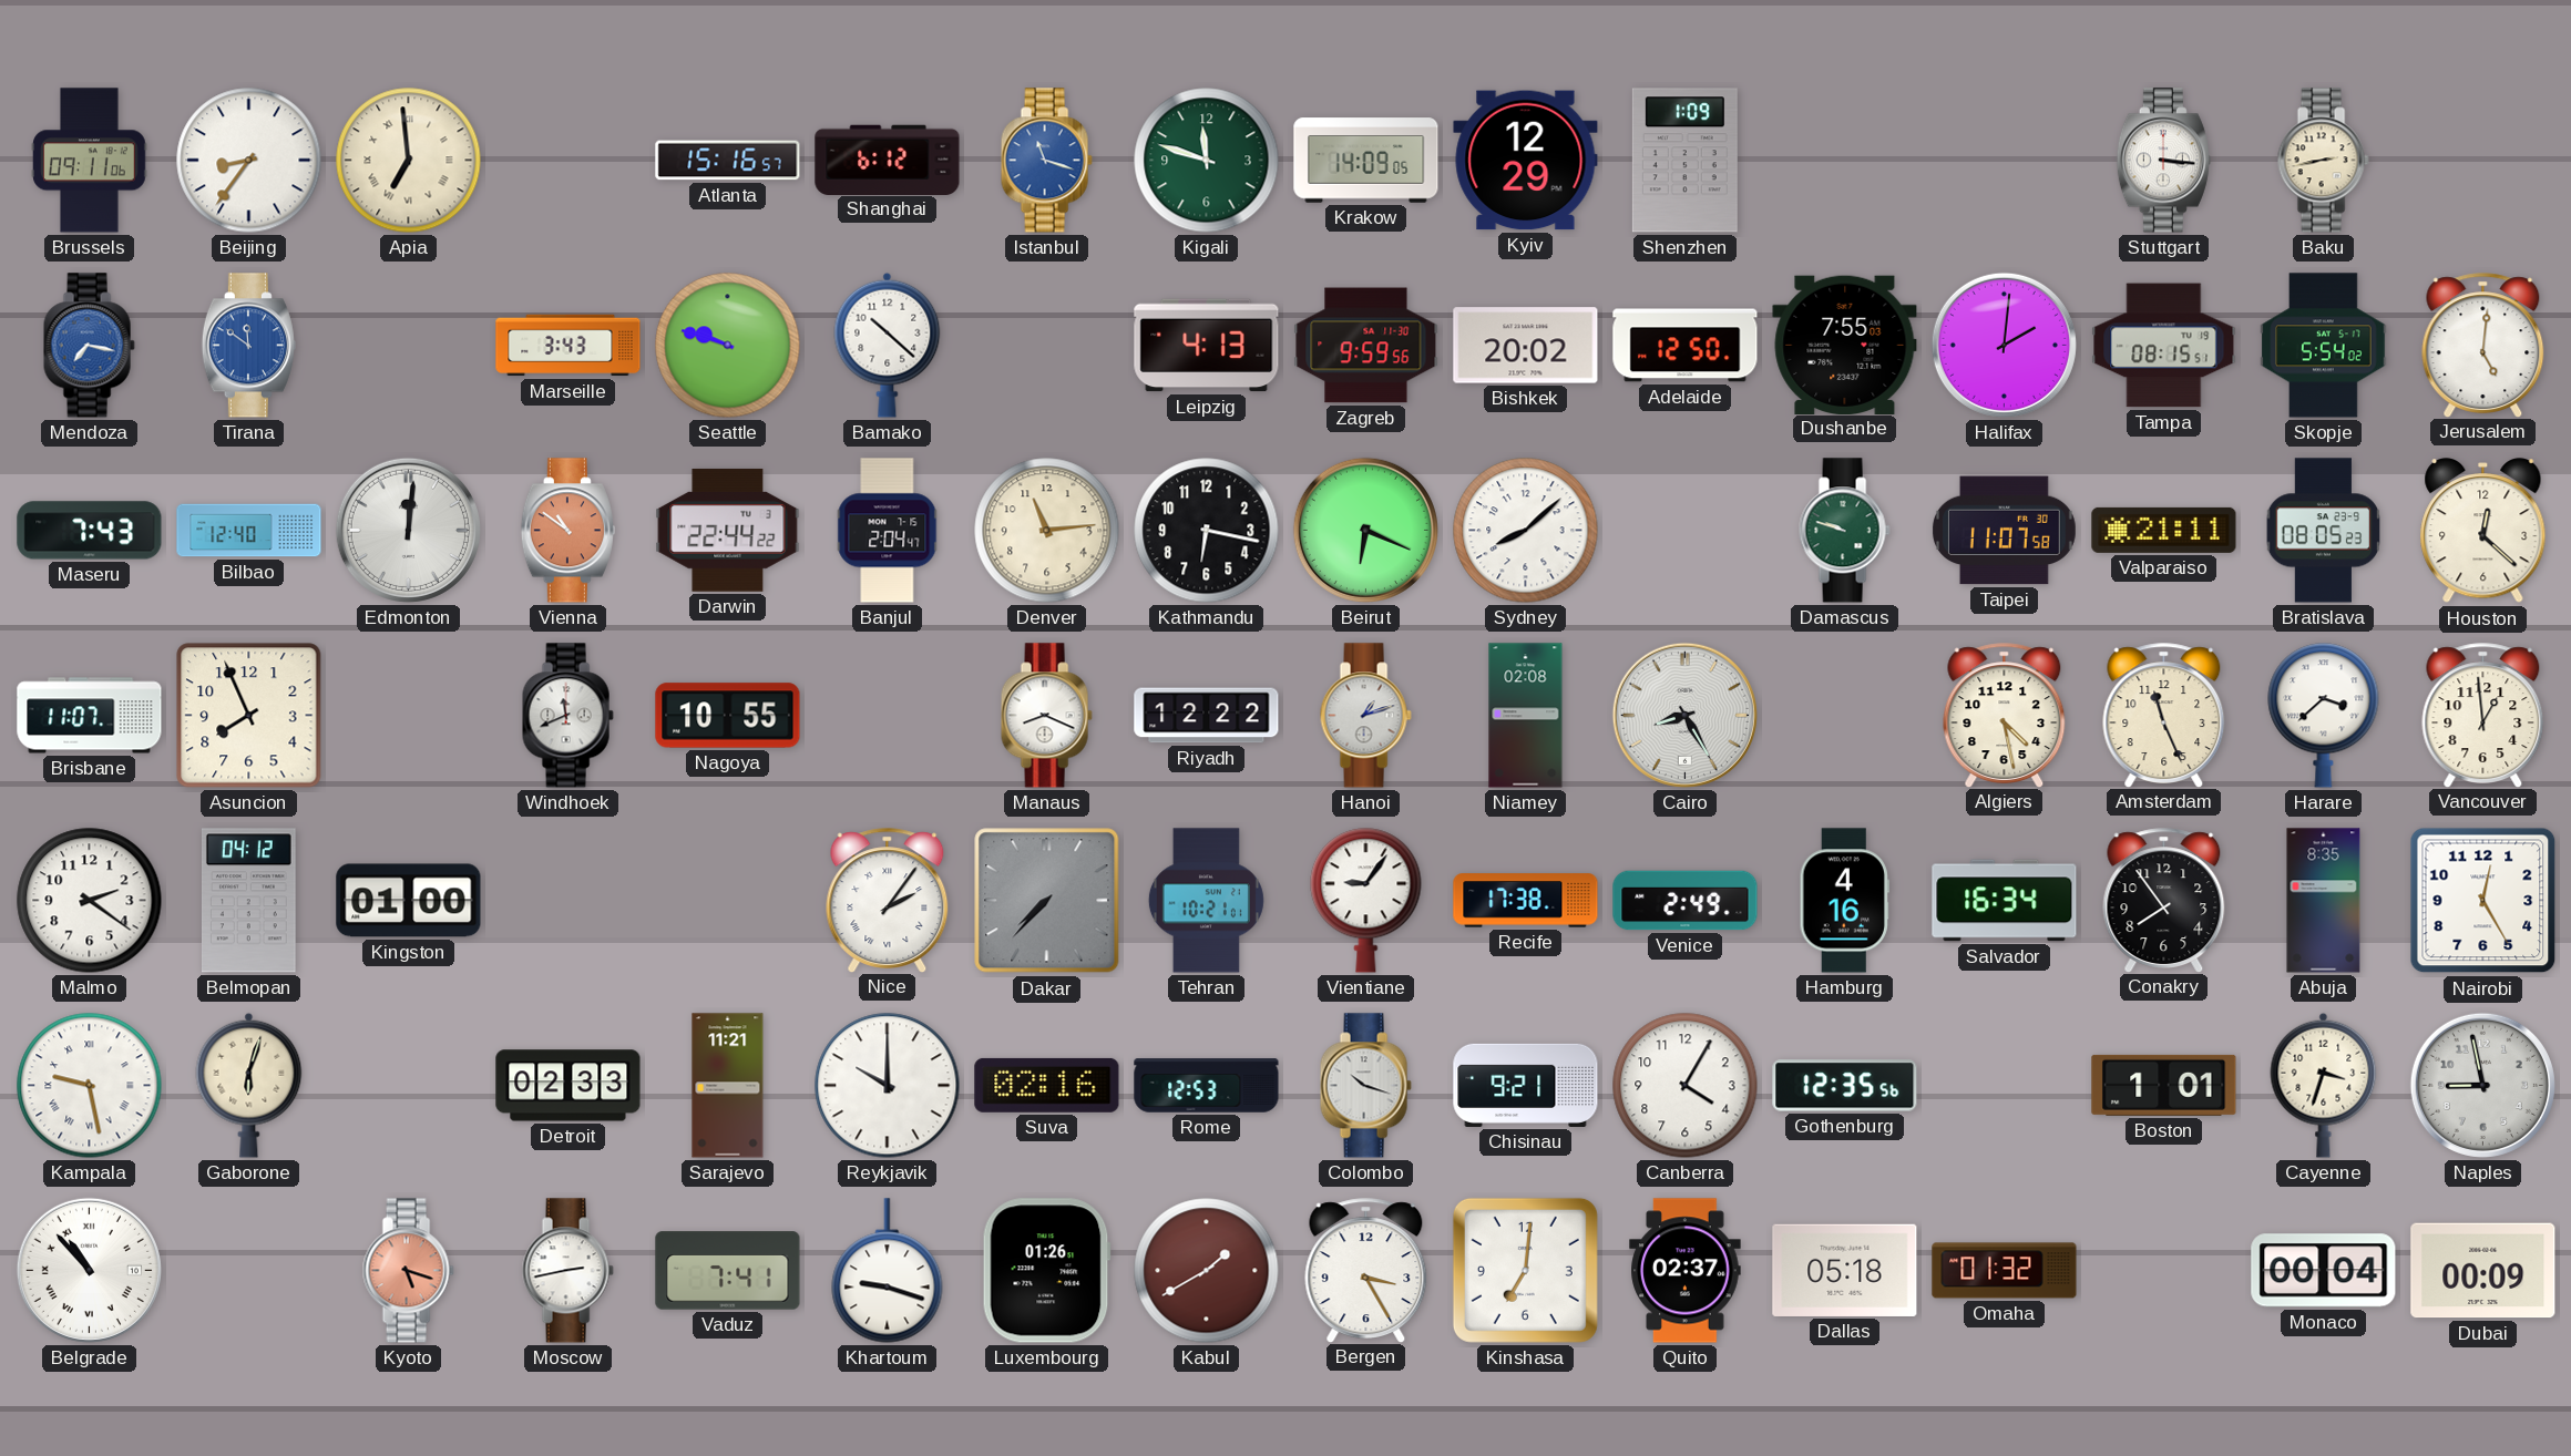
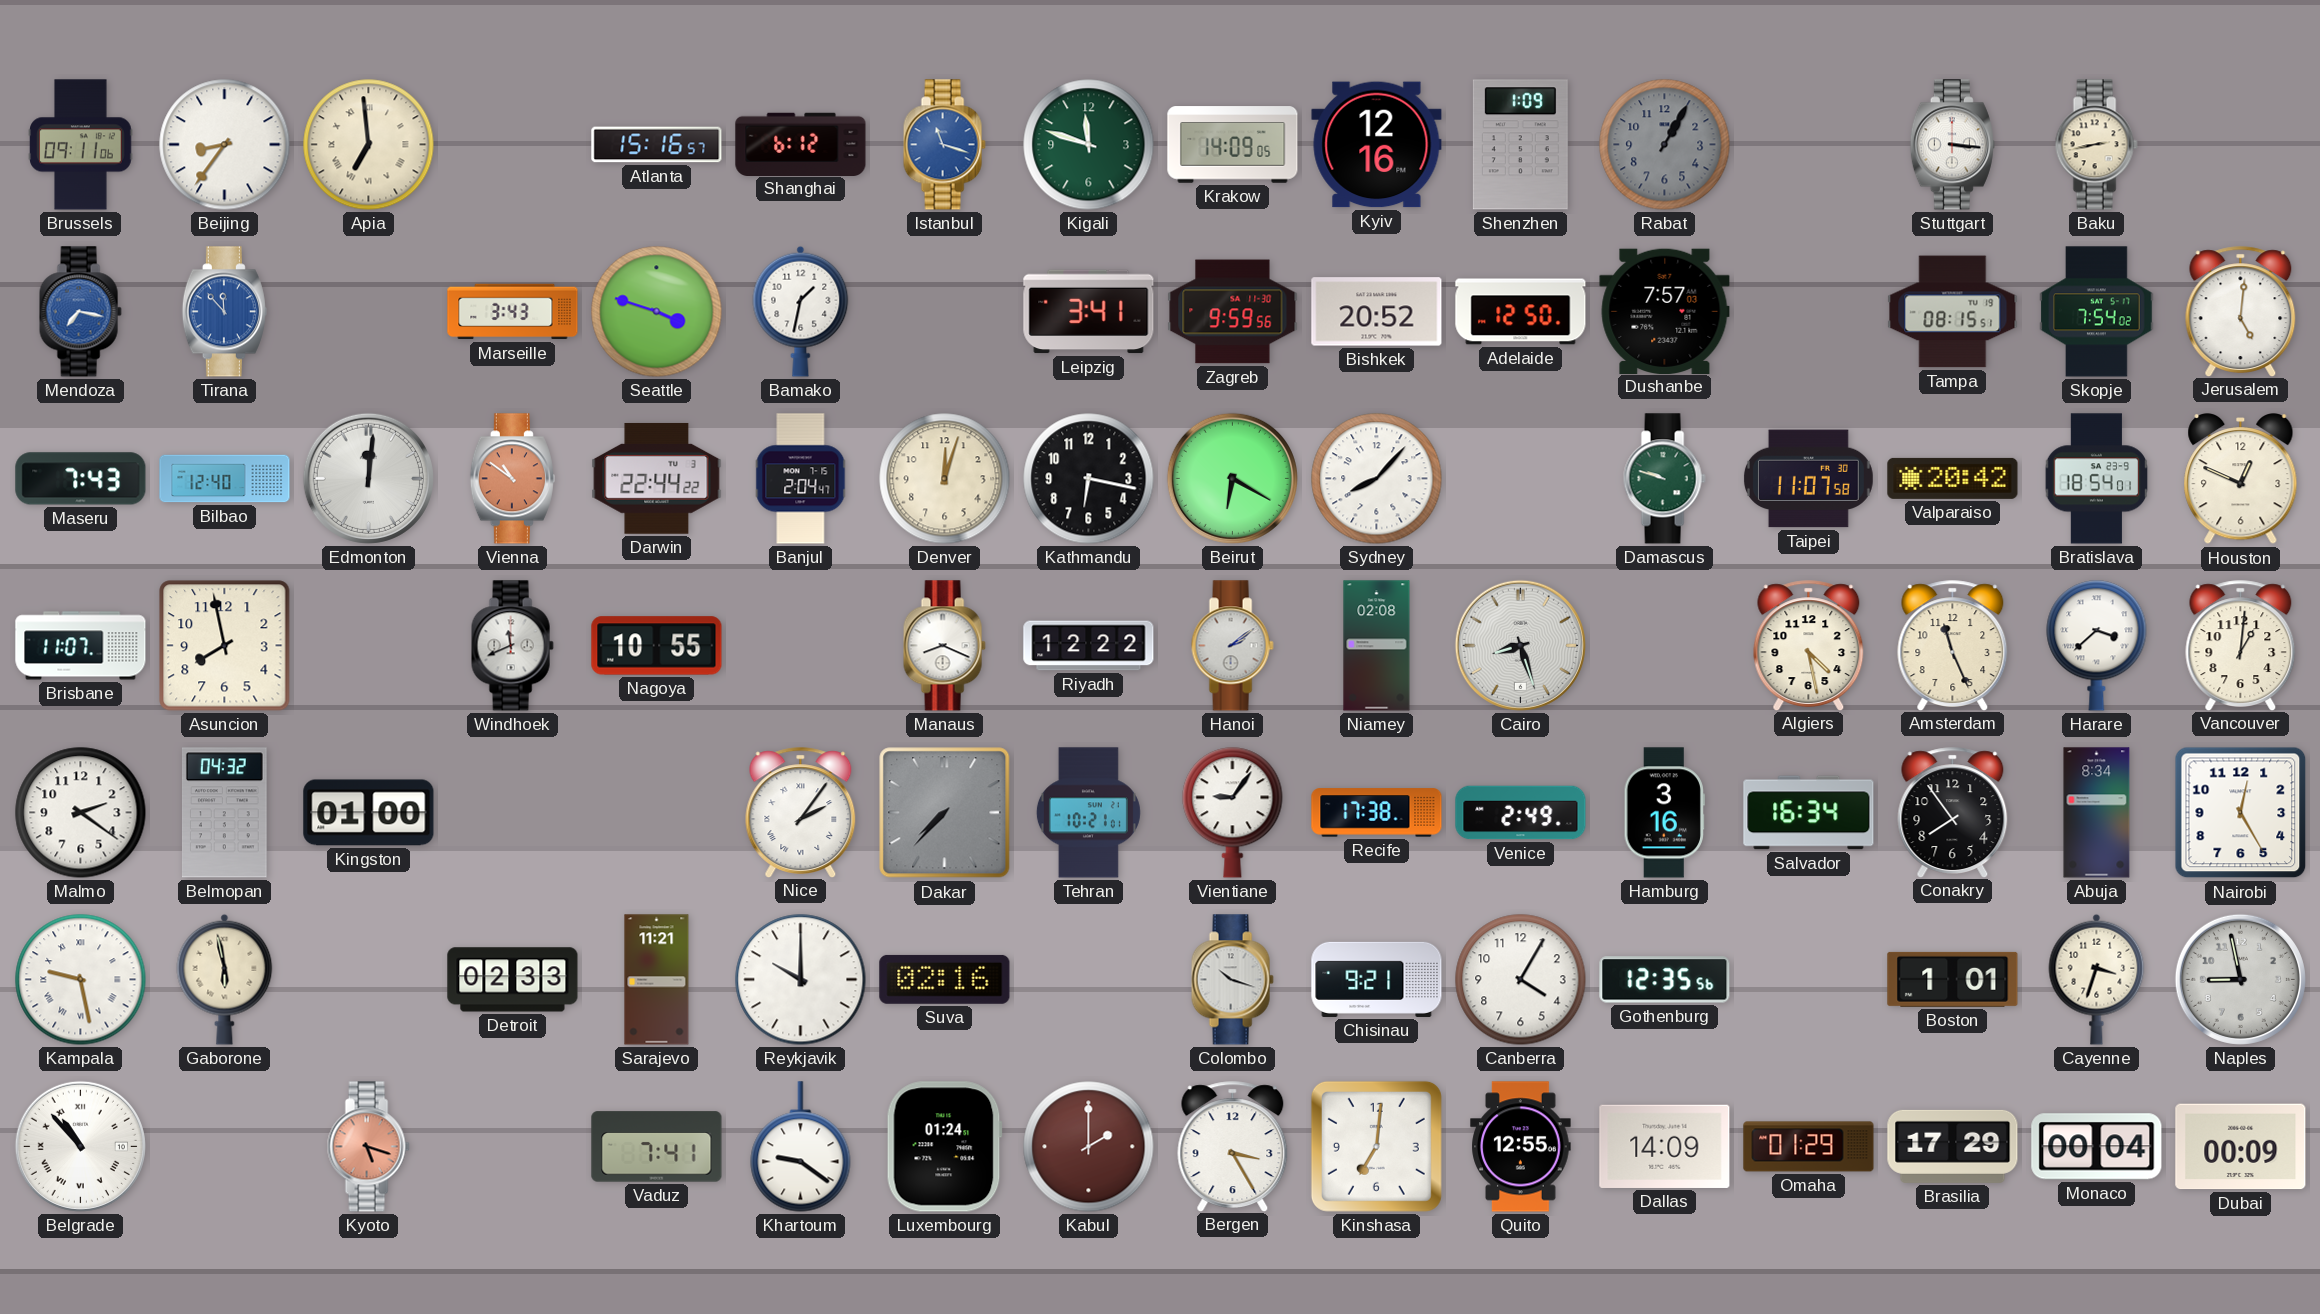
Kyiv: 12:29 -> 12:16 (1377, 145)
Rabat: none -> 1:05 (1665, 145)
Tirana: 11:51 -> 11:53 (224, 312)
Seattle: 9:48 -> 3:48 (657, 312)
Bamako: 10:22 -> 1:32 (801, 311)
Leipzig: 4:13 -> 3:41 (1089, 312)
Bishkek: 20:02 -> 20:52 (1377, 312)
Dushanbe: 7:55 -> 7:57 (1665, 311)
Halifax: 2:01 -> none (2004, 345)
Skopje: 5:54 -> 7:54 (2097, 312)
Denver: 11:14 -> 12:03 (945, 479)
Beirut: 6:19 -> 6:20 (1232, 478)
Sydney: 8:08 -> 8:07 (1377, 479)
Valparaiso: 21:11 -> 20:42 (1953, 478)
Bratislava: 08:05 -> 18:54 (2097, 479)
Houston: 12:22 -> 12:49 (2241, 479)
Asuncion: 7:56 -> 7:58 (225, 646)
Hanoi: 1:12 -> 2:09 (1232, 646)
Cairo: 8:25 -> 8:27 (1520, 645)
Vancouver: 12:59 -> 1:01 (2241, 645)
Belmopan: 04:12 -> 04:32 (224, 813)
Hamburg: 4:16 -> 3:16 (1664, 813)
Abuja: 8:35 -> 8:34 (2097, 813)
Gaborone: 6:03 -> 5:58 (225, 979)
Rome: 12:53 -> none (1207, 1086)
Moscow: 2:43 -> none (567, 1271)
Khartoum: 9:18 -> 9:21 (801, 1147)
Luxembourg: 01:26 -> 01:24 (944, 1147)
Kabul: 1:40 -> 2:00 (1089, 1147)
Quito: 02:37 -> 12:55 (1521, 1147)
Dallas: 05:18 -> 14:09 (1665, 1146)
Omaha: 01:32 -> 01:29 (1809, 1147)
Brasilia: none -> 17:29 (1953, 1146)
